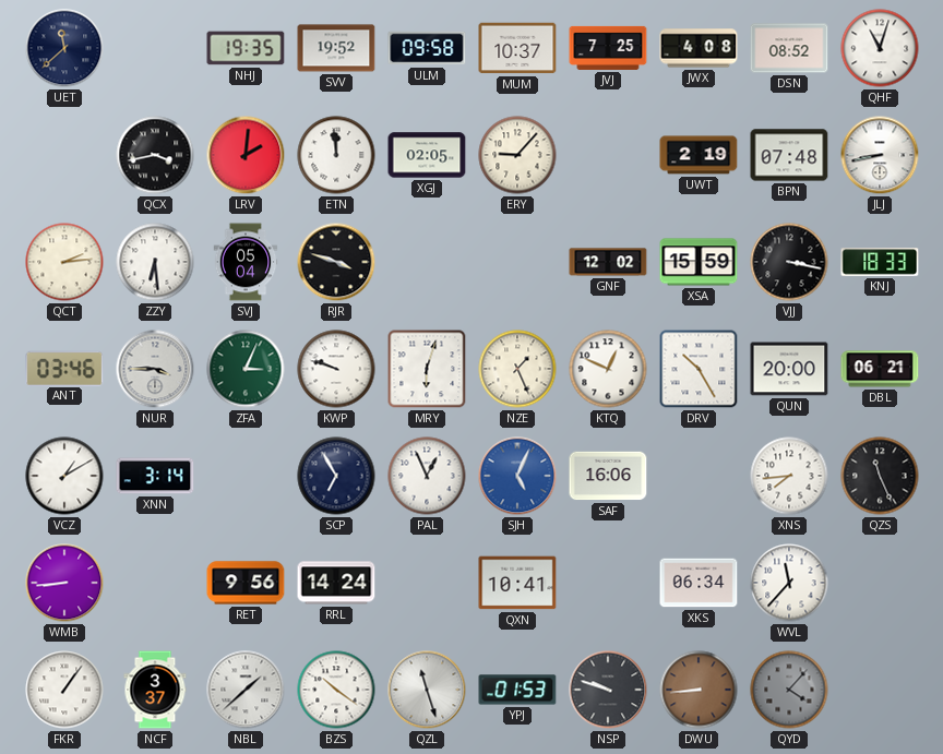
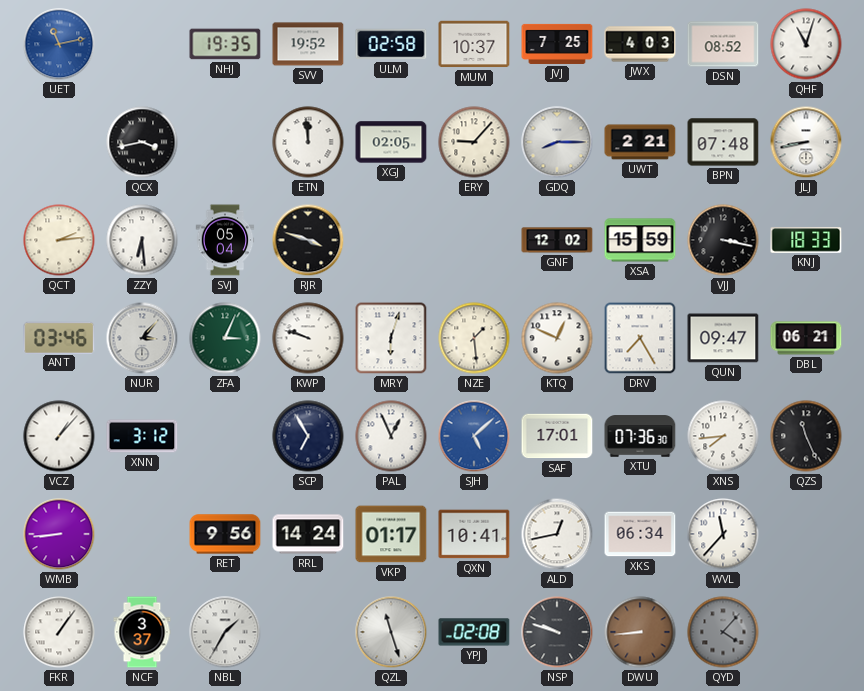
UET: 11:38 -> 11:13 (59, 44)
UET dial: navy -> blue (59, 44)
ULM: 09:58 -> 02:58 (391, 44)
JWX: 4:08 -> 4:03 (640, 44)
LRV: 2:01 -> none (246, 155)
GDQ: none -> 8:15 (557, 142)
UWT: 2:19 -> 2:21 (640, 142)
NUR: 3:45 -> 3:07 (142, 338)
NZE: 1:26 -> 1:29 (474, 338)
DRV: 10:25 -> 7:25 (640, 338)
QUN: 20:00 -> 09:47 (723, 338)
VCZ: 1:10 -> 1:07 (59, 436)
XNN: 3:14 -> 3:12 (142, 436)
SJH: 5:04 -> 5:08 (474, 436)
SAF: 16:06 -> 17:01 (557, 436)
XTU: none -> 07:36 (640, 436)
VKP: none -> 01:17 (391, 534)
ALD: none -> 12:43 (557, 534)
NBL: 1:38 -> 1:35 (225, 632)
BZS: 10:21 -> none (336, 690)
YPJ: 01:53 -> 02:08 (474, 632)
